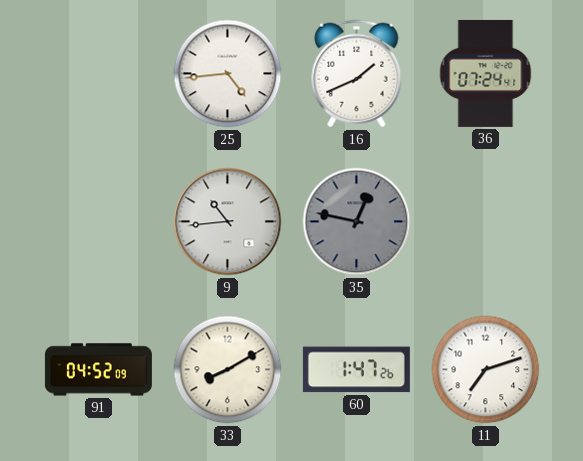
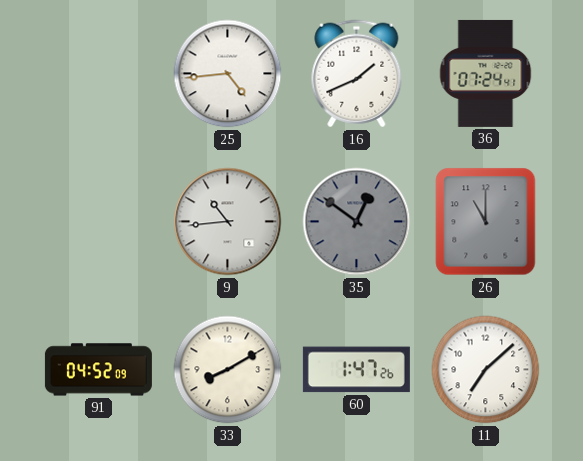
35: 12:47 -> 12:51 (357, 222)
26: none -> 11:00 (486, 222)
11: 7:12 -> 7:08 (486, 370)
